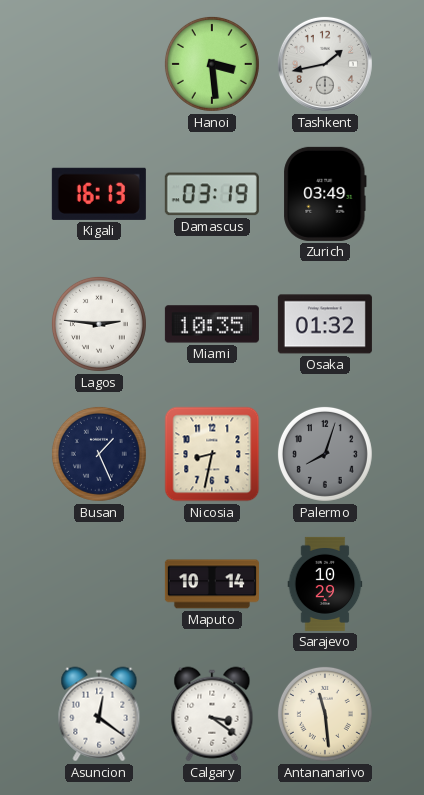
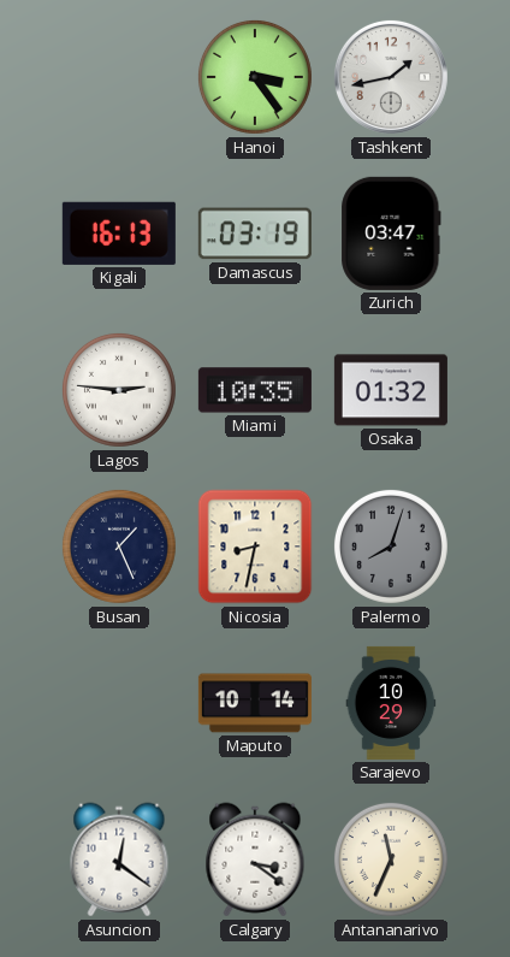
Hanoi: 3:29 -> 3:24 (255, 77)
Zurich: 03:49 -> 03:47 (391, 234)
Antananarivo: 11:29 -> 11:34 (391, 859)
